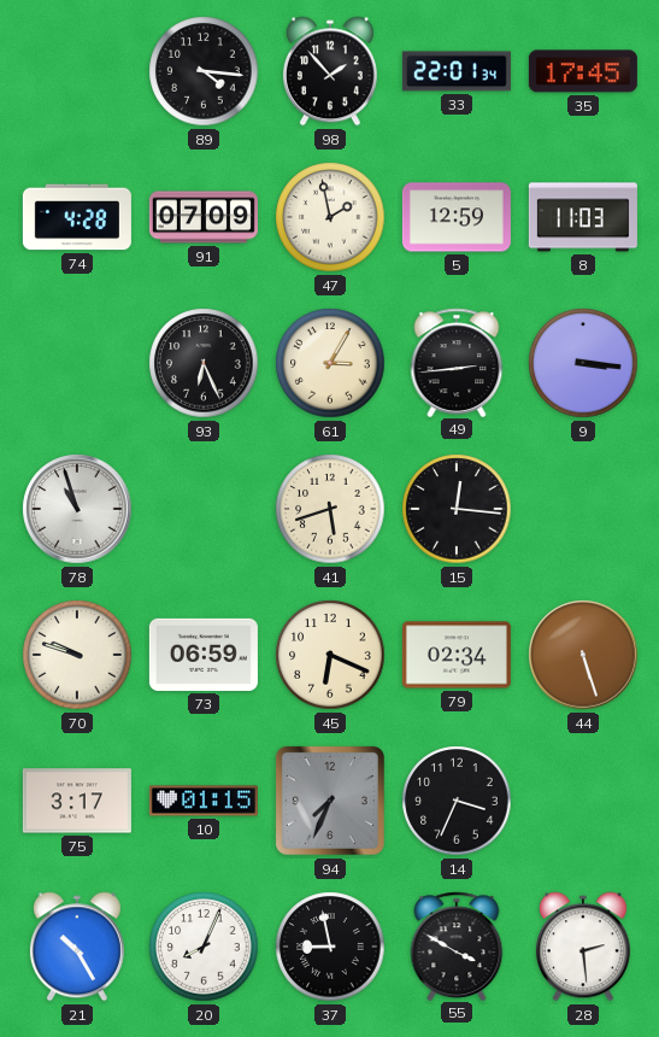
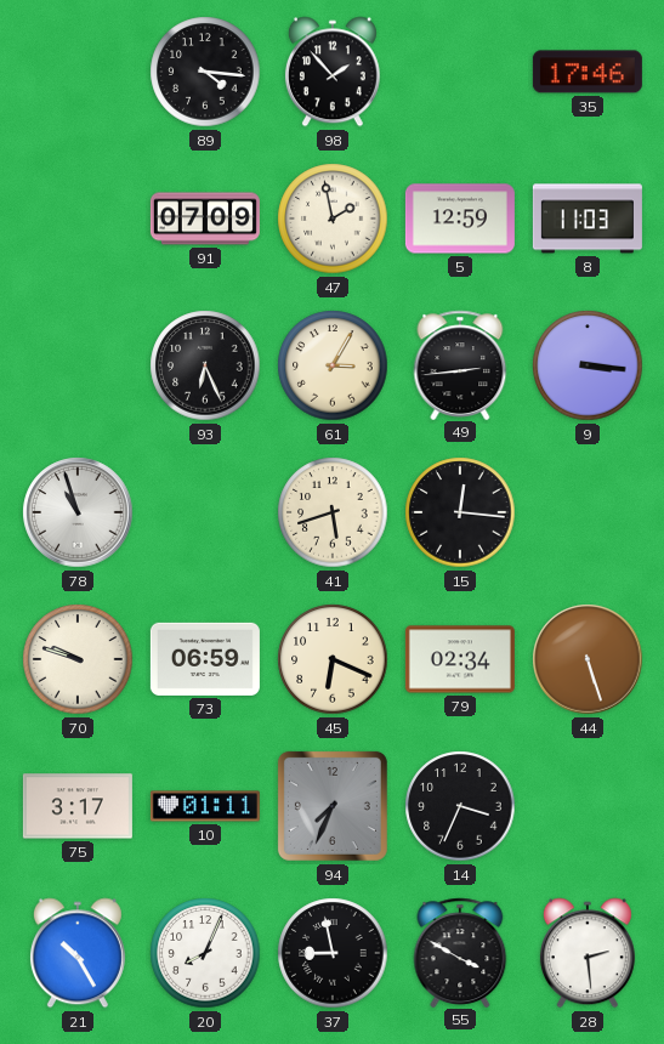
33: 22:01 -> none (457, 71)
35: 17:45 -> 17:46 (588, 72)
74: 4:28 -> none (77, 217)
10: 01:15 -> 01:11 (205, 806)
